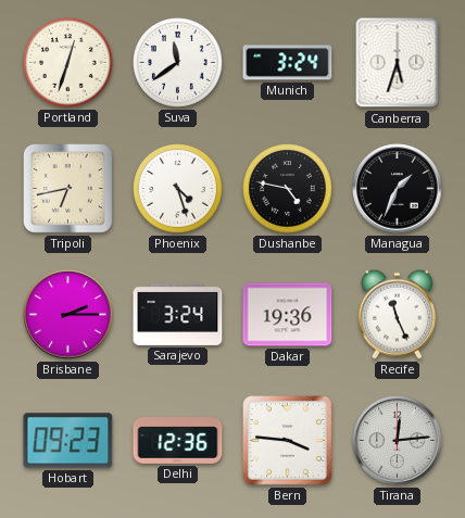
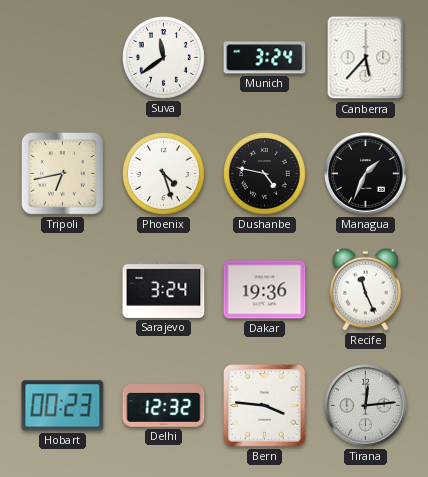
Portland: 12:33 -> none (68, 63)
Canberra: 5:33 -> 5:37 (366, 58)
Brisbane: 2:15 -> none (68, 315)
Hobart: 09:23 -> 00:23 (63, 406)
Delhi: 12:36 -> 12:32 (164, 406)
